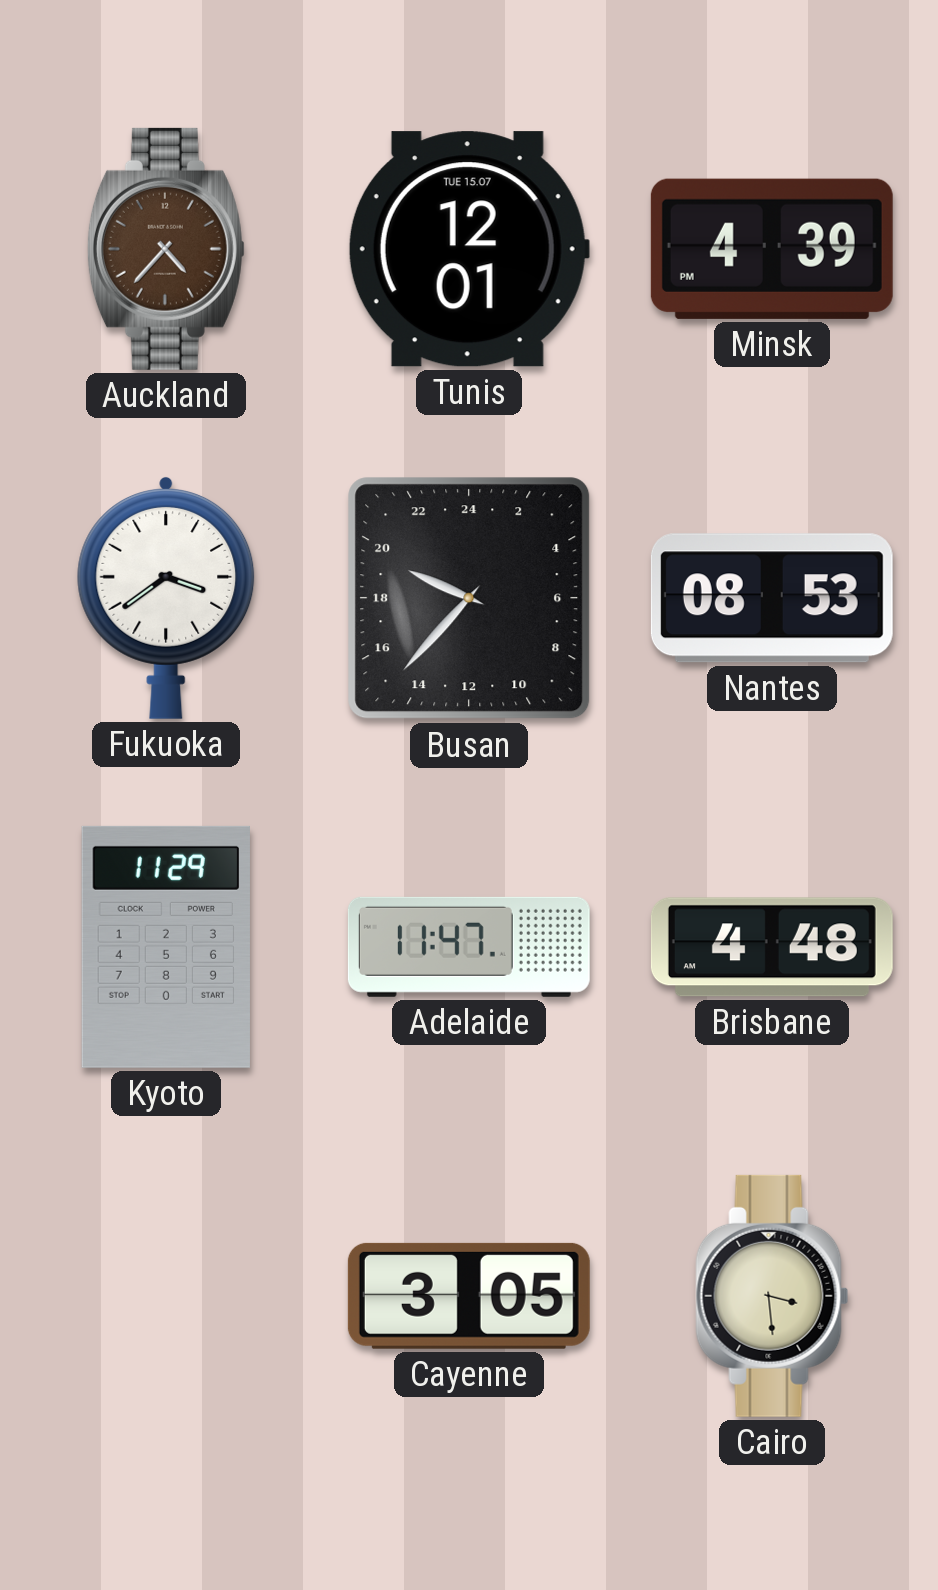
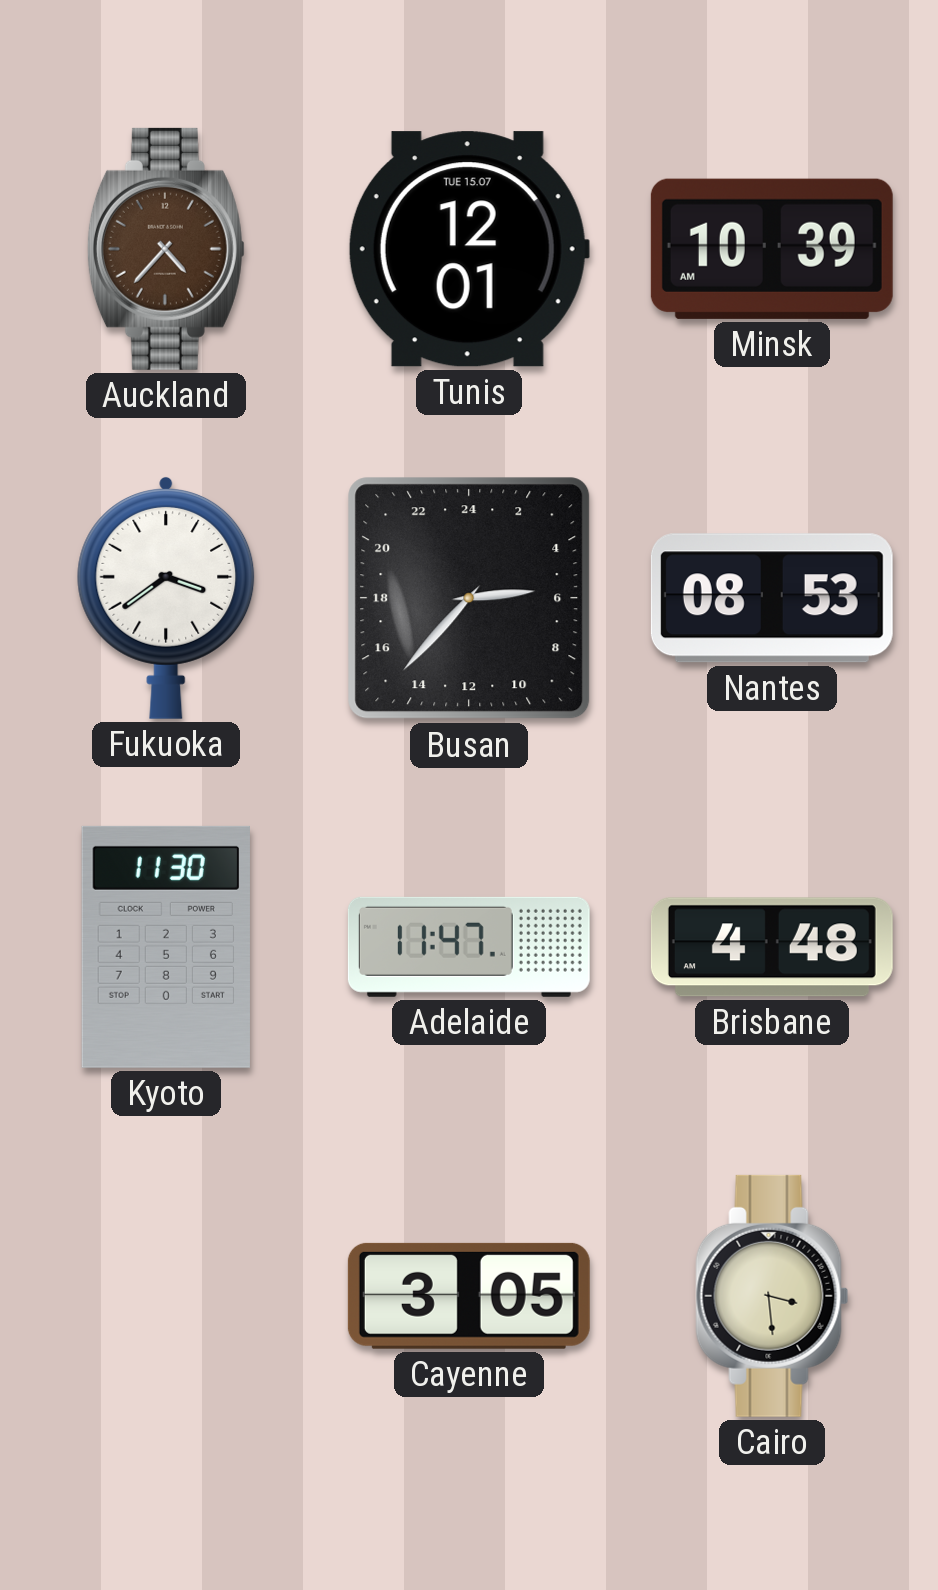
Minsk: 4:39 -> 10:39 (772, 249)
Busan: 19:37 -> 5:37 (469, 598)
Kyoto: 11:29 -> 11:30 (166, 947)
